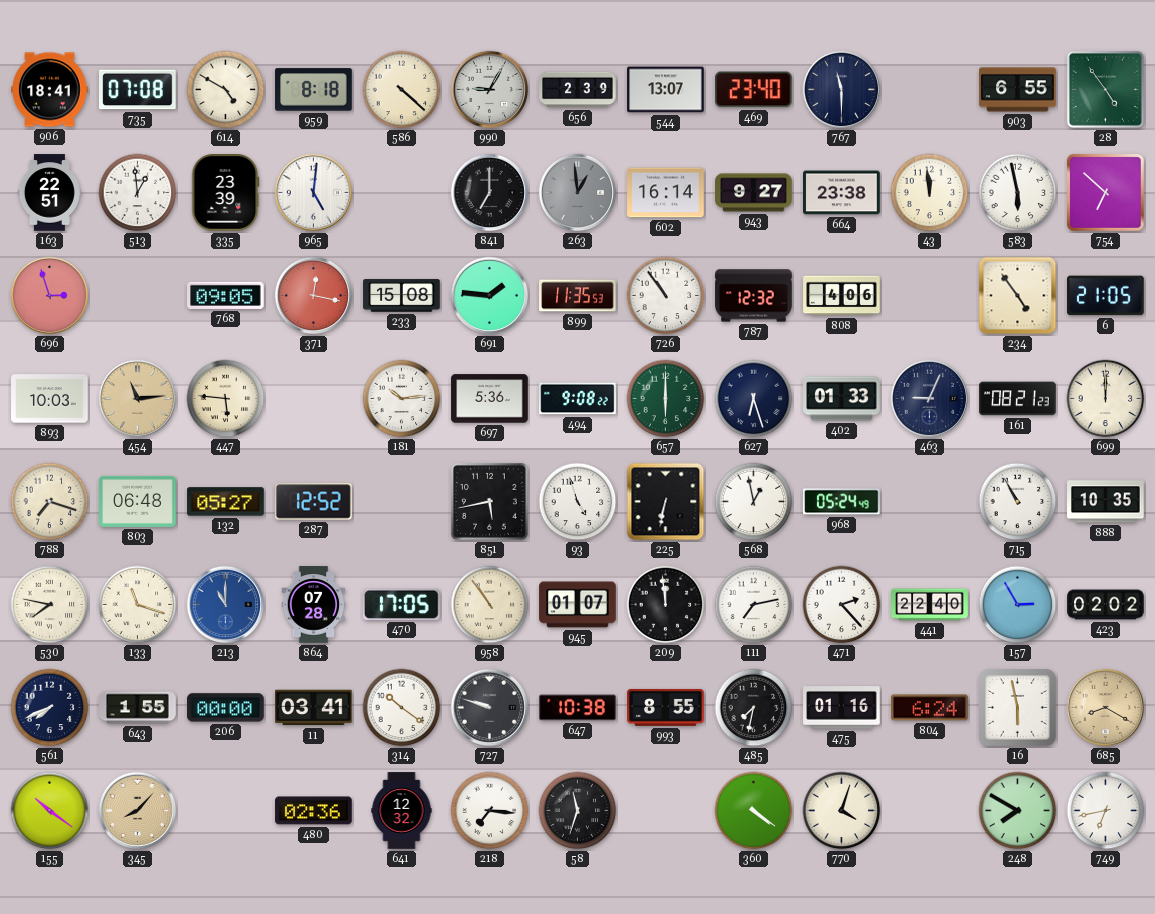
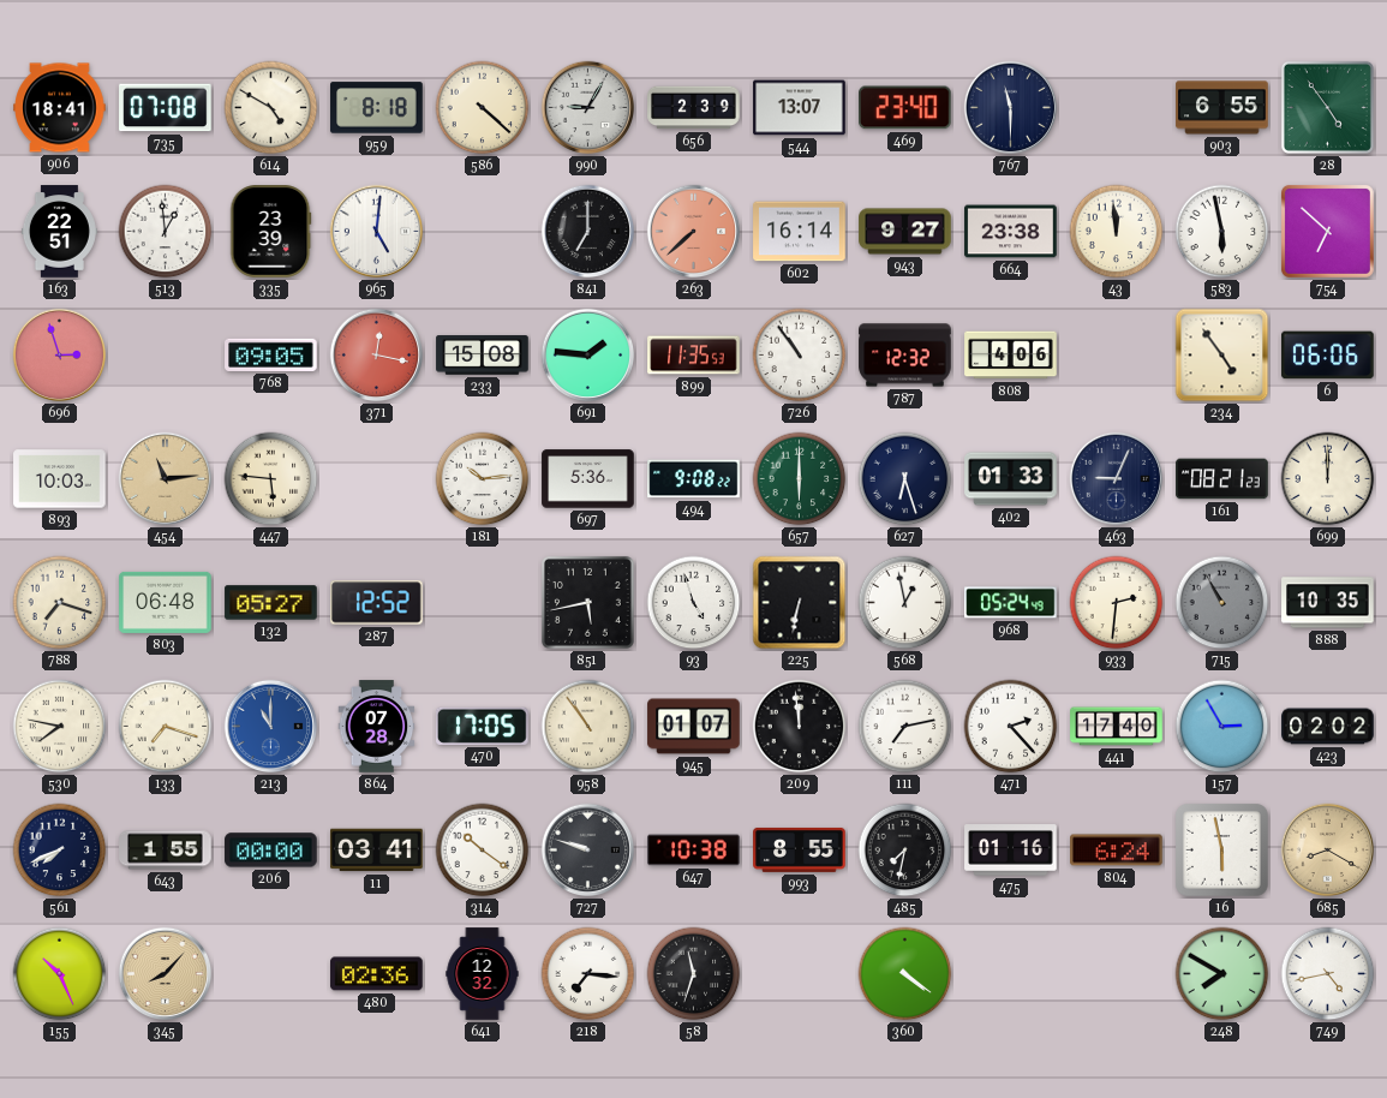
263: 12:59 -> 7:38 (694, 232)
263 dial: grey -> salmon (694, 232)
6: 21:05 -> 06:06 (1328, 356)
933: none -> 2:31 (1117, 603)
715 dial: white -> grey (1222, 603)
133: 11:18 -> 7:18 (166, 727)
441: 22:40 -> 17:40 (1117, 727)
155: 10:21 -> 10:26 (60, 974)
770: 4:03 -> none (842, 811)
749: 6:43 -> 4:43 (1328, 974)
